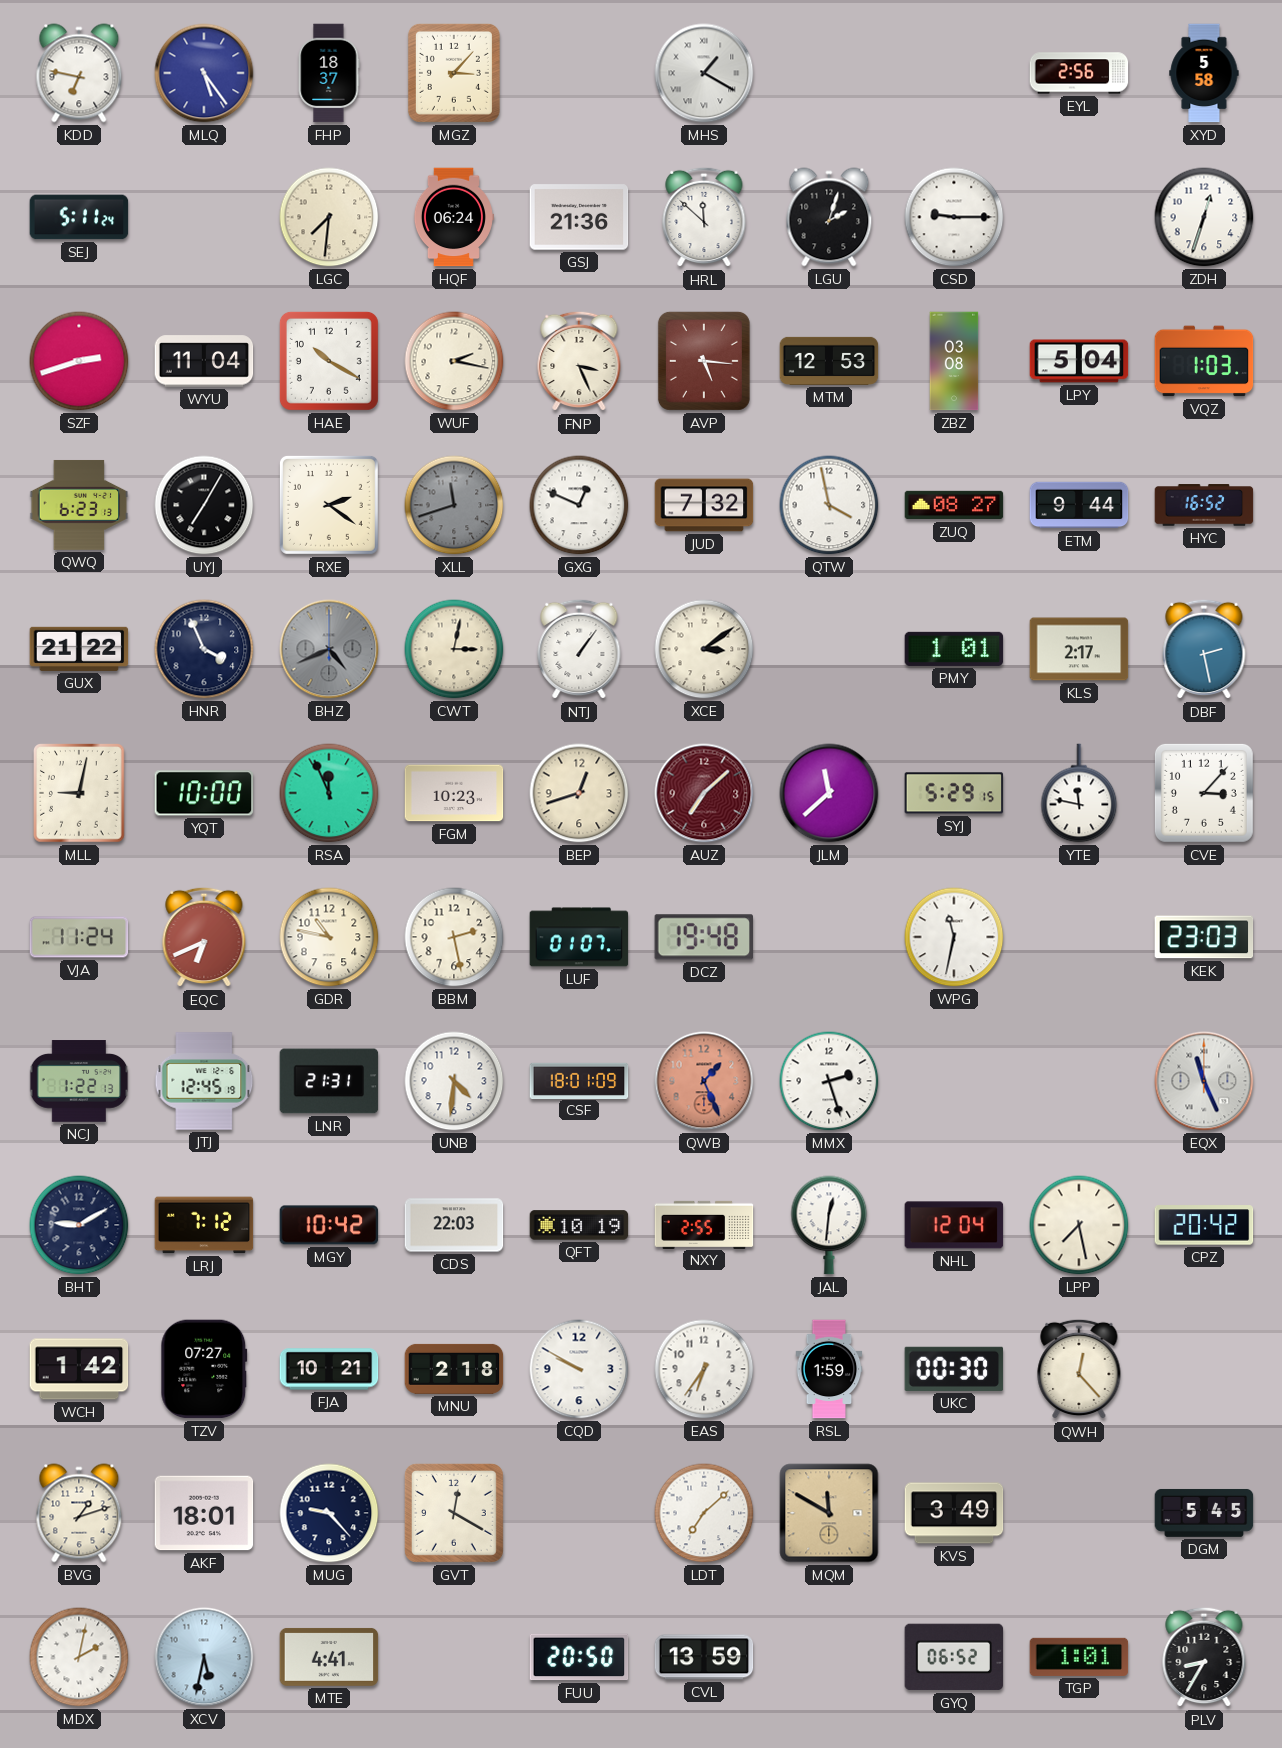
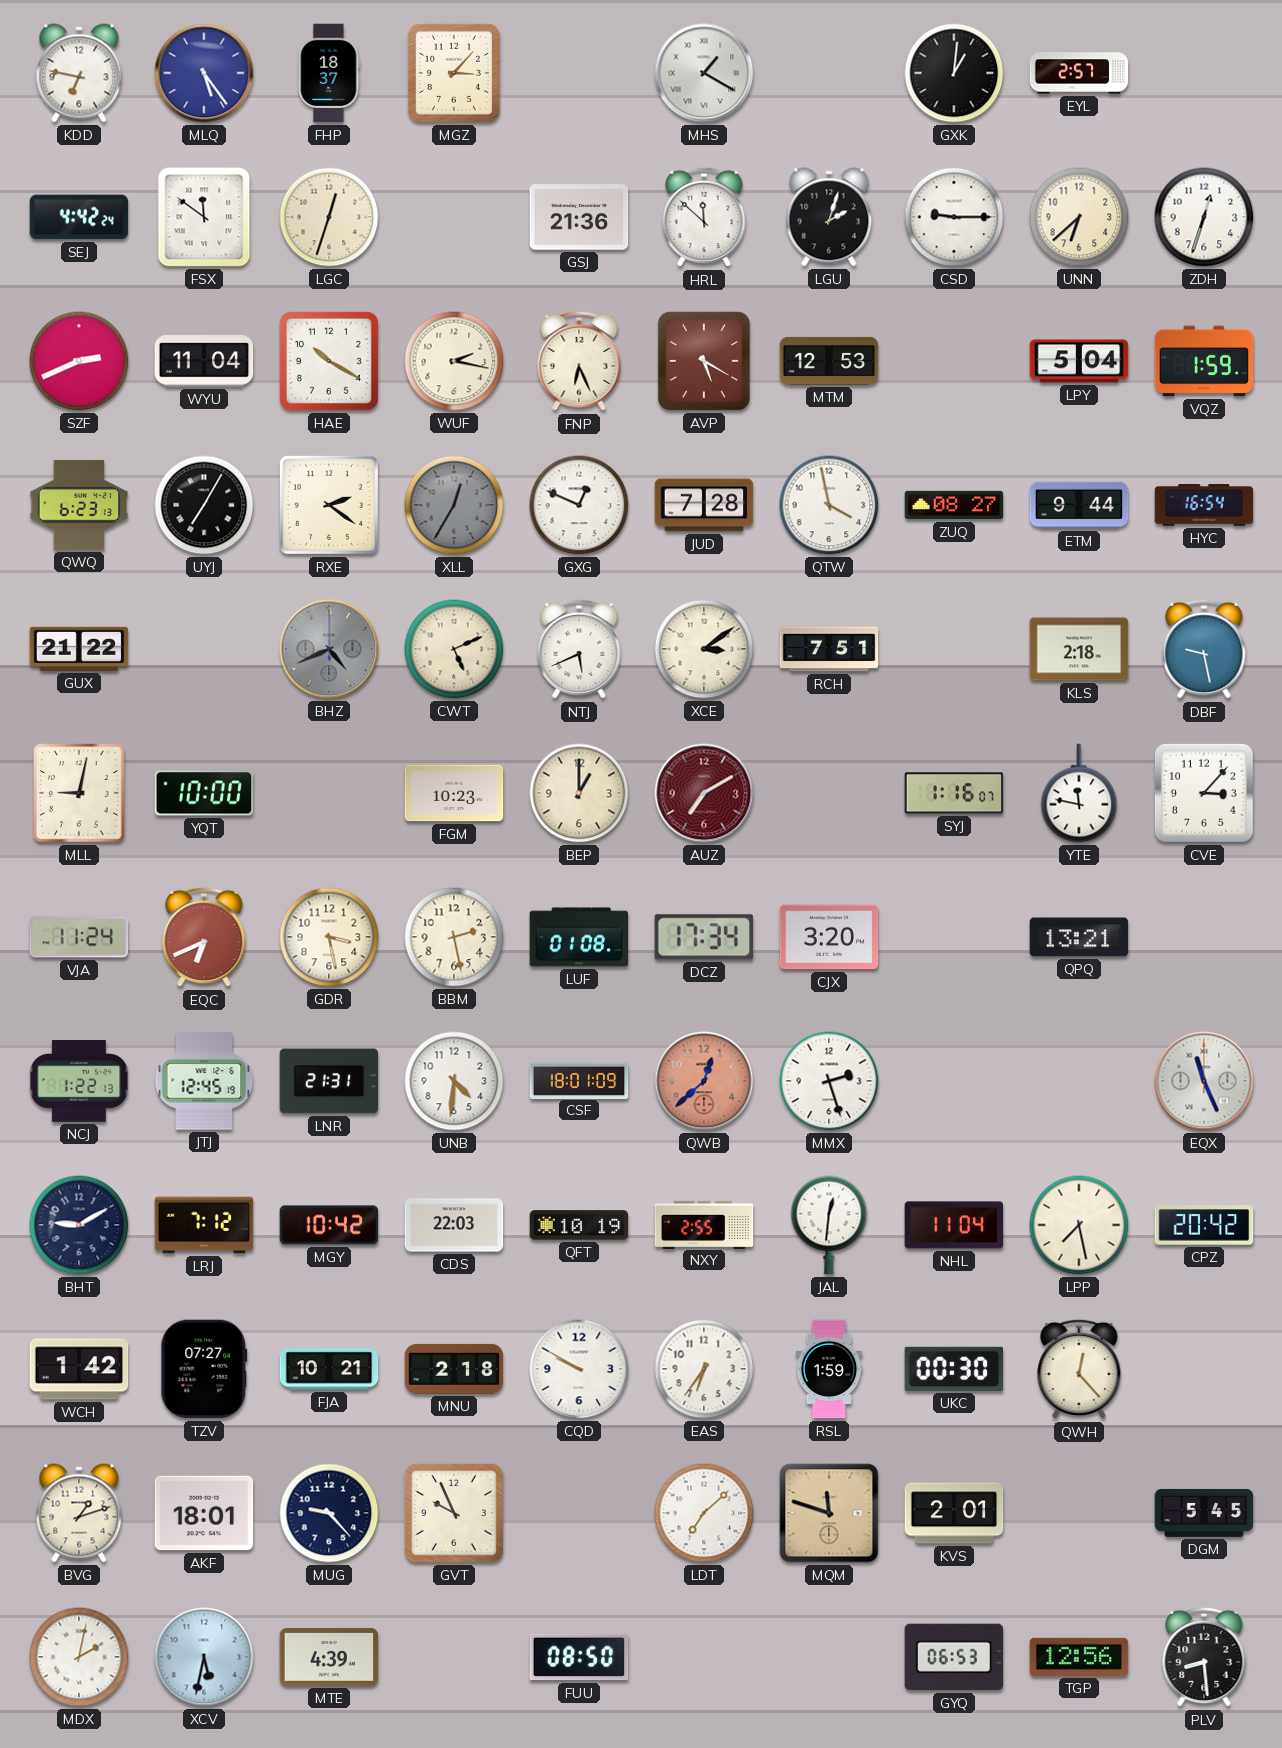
GXK: none -> 1:01 (954, 73)
EYL: 2:56 -> 2:57 (1079, 73)
XYD: 5:58 -> none (1204, 73)
SEJ: 5:11 -> 4:42 (79, 217)
FSX: none -> 11:51 (204, 217)
LGC: 7:31 -> 12:33 (329, 217)
HQF: 06:24 -> none (453, 217)
UNN: none -> 6:38 (1079, 217)
SZF: 2:42 -> 2:41 (79, 361)
FNP: 3:26 -> 6:26 (579, 361)
AVP: 5:16 -> 5:20 (704, 361)
ZBZ: 03:08 -> none (954, 361)
VQZ: 1:03 -> 1:59 (1204, 361)
XLL: 11:42 -> 12:35 (454, 505)
JUD: 7:32 -> 7:28 (704, 505)
HYC: 16:52 -> 16:54 (1204, 505)
HNR: 3:56 -> none (204, 649)
CWT: 3:02 -> 5:11 (454, 649)
NTJ: 1:06 -> 5:41 (579, 649)
RCH: none -> 7:51 (829, 649)
PMY: 1:01 -> none (954, 649)
KLS: 2:17 -> 2:18 (1079, 649)
DBF: 2:28 -> 9:28 (1204, 649)
RSA: 11:56 -> none (329, 793)
BEP: 12:42 -> 1:00 (579, 793)
AUZ: 7:08 -> 7:10 (704, 793)
JLM: 11:38 -> none (829, 793)
SYJ: 5:29 -> 1:16 (954, 793)
GDR: 10:47 -> 3:28 (329, 937)
LUF: 01:07 -> 01:08 (579, 937)
DCZ: 19:48 -> 17:34 (703, 937)
CJX: none -> 3:20 (829, 937)
WPG: 11:32 -> none (954, 937)
QPQ: none -> 13:21 (1079, 937)
KEK: 23:03 -> none (1204, 937)
QWB: 1:26 -> 12:38 (704, 1081)
NHL: 12:04 -> 11:04 (954, 1225)
GVT: 12:20 -> 9:56 (454, 1513)
MQM: 11:50 -> 11:48 (829, 1513)
KVS: 3:49 -> 2:01 (954, 1513)
MTE: 4:41 -> 4:39 (329, 1657)
FUU: 20:50 -> 08:50 (579, 1657)
CVL: 13:59 -> none (704, 1657)
GYQ: 06:52 -> 06:53 (954, 1657)
TGP: 1:01 -> 12:56 (1079, 1657)
PLV: 8:35 -> 8:29 (1204, 1657)
